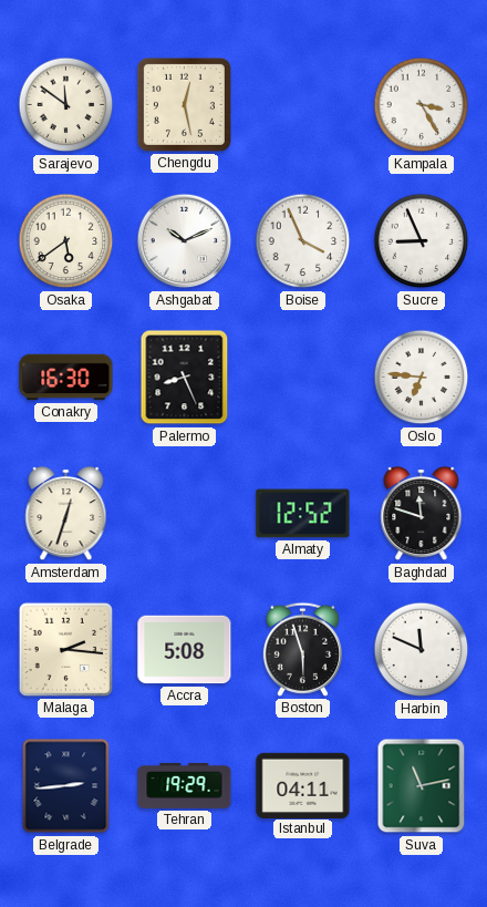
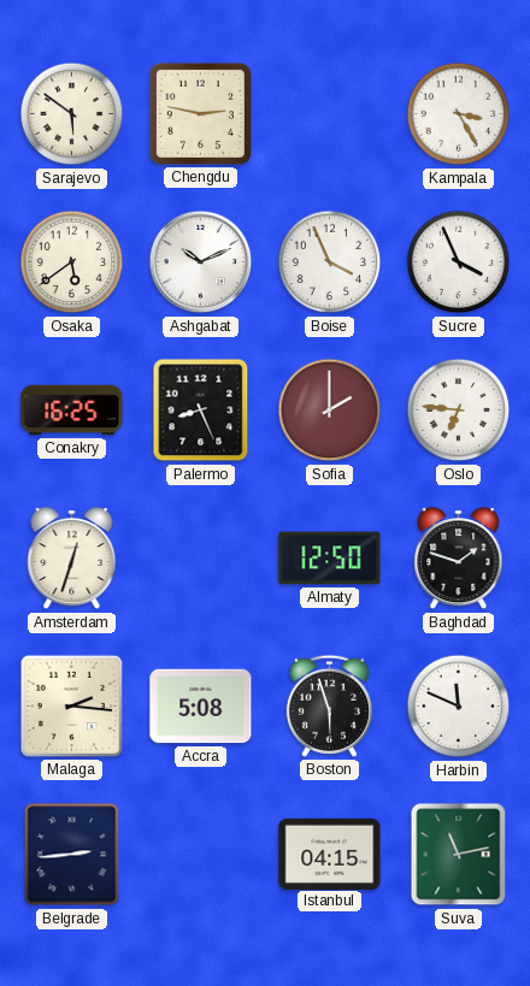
Sarajevo: 11:51 -> 5:51 (72, 114)
Chengdu: 12:28 -> 2:47 (200, 113)
Sucre: 8:56 -> 3:56 (459, 262)
Conakry: 16:30 -> 16:25 (72, 411)
Sofia: none -> 2:00 (330, 411)
Almaty: 12:52 -> 12:50 (330, 559)
Baghdad: 11:48 -> 1:48 (459, 559)
Tehran: 19:29 -> none (185, 785)
Istanbul: 04:11 -> 04:15 (330, 854)
